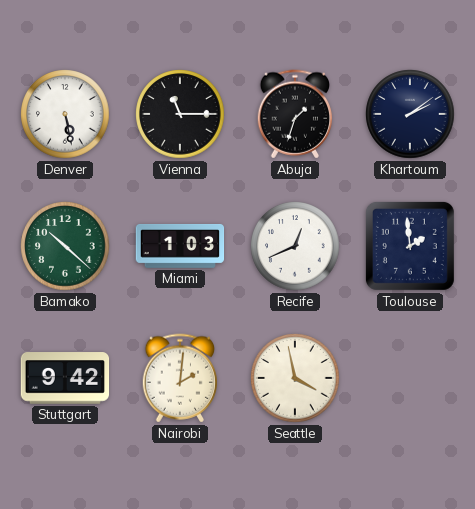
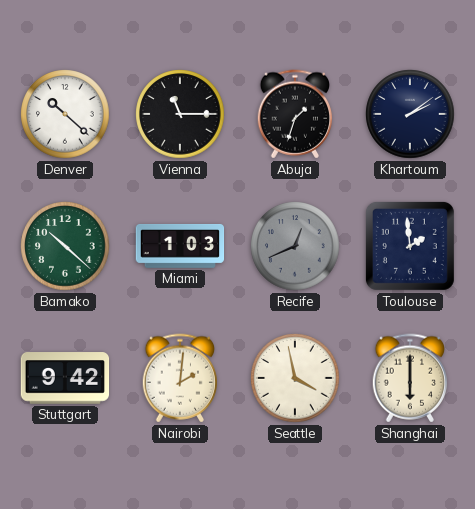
Denver: 5:28 -> 10:22 (65, 114)
Recife dial: white -> grey (295, 246)
Shanghai: none -> 6:00 (410, 378)
